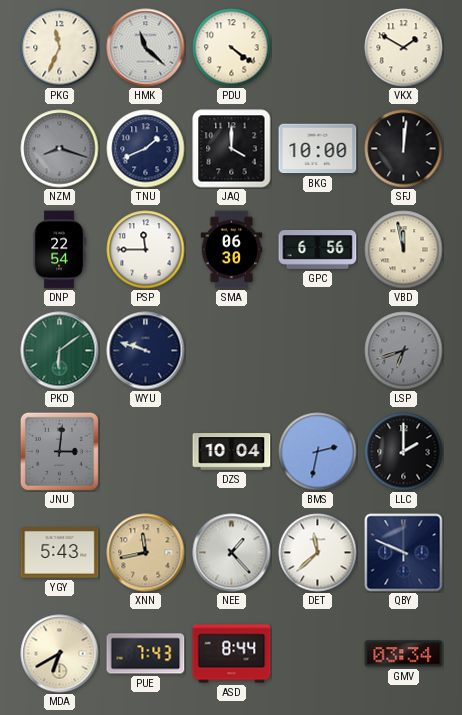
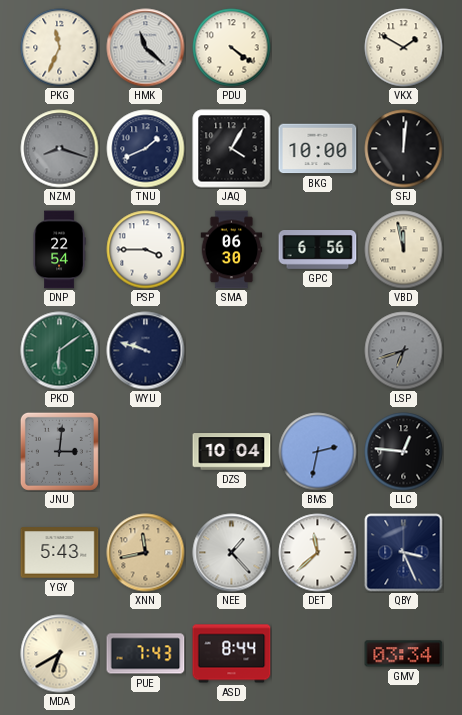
JAQ: 4:00 -> 4:05 (232, 149)
PSP: 11:45 -> 3:45 (146, 250)
LLC: 2:00 -> 12:46 (404, 452)
QBY: 9:49 -> 3:26 (404, 553)
